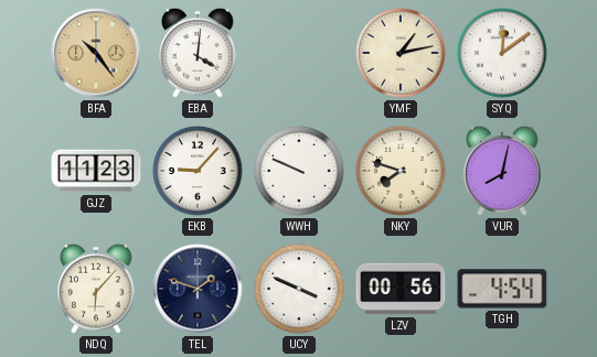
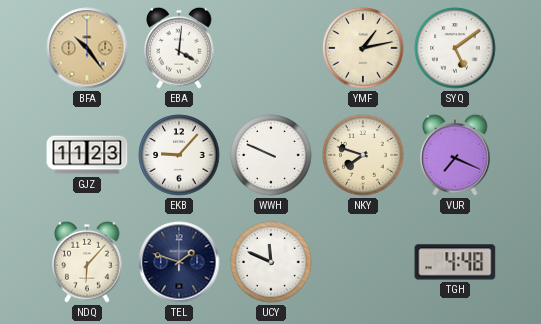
SYQ: 12:09 -> 5:09 (455, 48)
VUR: 8:02 -> 7:19 (455, 155)
UCY: 3:49 -> 11:49 (271, 262)
LZV: 00:56 -> none (401, 289)
TGH: 4:54 -> 4:48 (455, 262)
